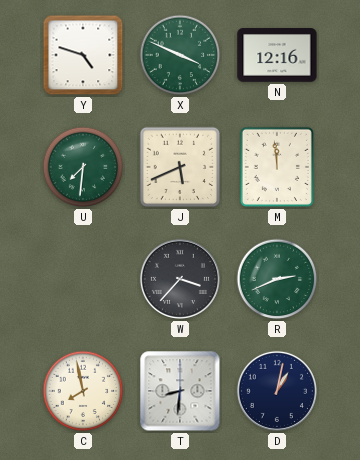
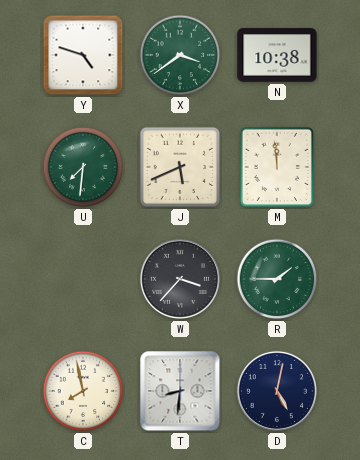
X: 3:49 -> 3:39 (180, 55)
N: 12:16 -> 10:38 (277, 55)
R: 2:41 -> 1:45 (277, 279)
D: 1:02 -> 5:02 (277, 391)
